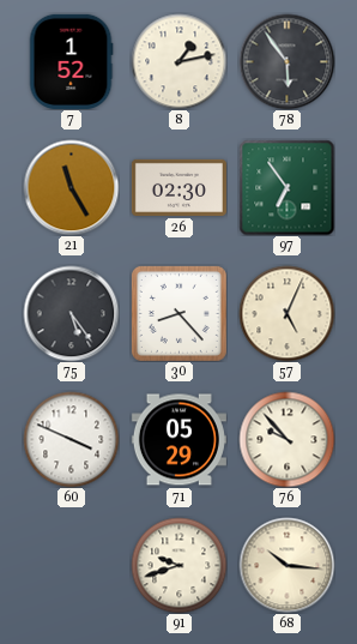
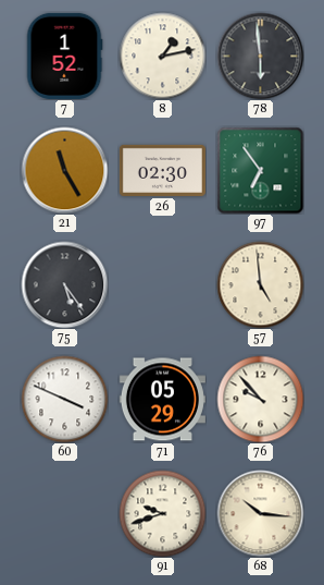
78: 5:54 -> 5:59 (260, 56)
30: 8:23 -> none (179, 313)
57: 5:04 -> 4:59 (260, 284)
